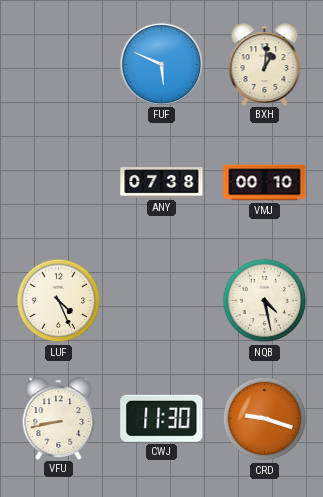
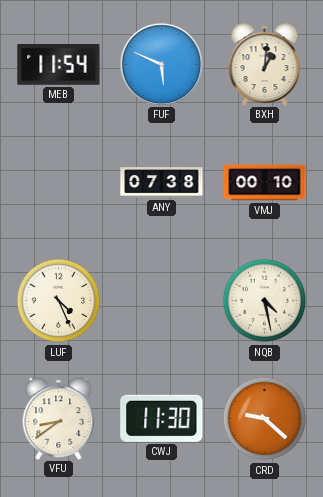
MEB: none -> 11:54 (59, 65)
VFU: 8:43 -> 8:39 (59, 418)
CRD: 9:18 -> 9:22 (265, 419)
